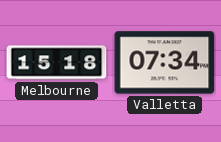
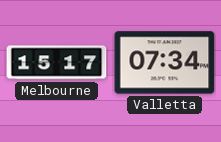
Melbourne: 15:18 -> 15:17 (57, 63)
